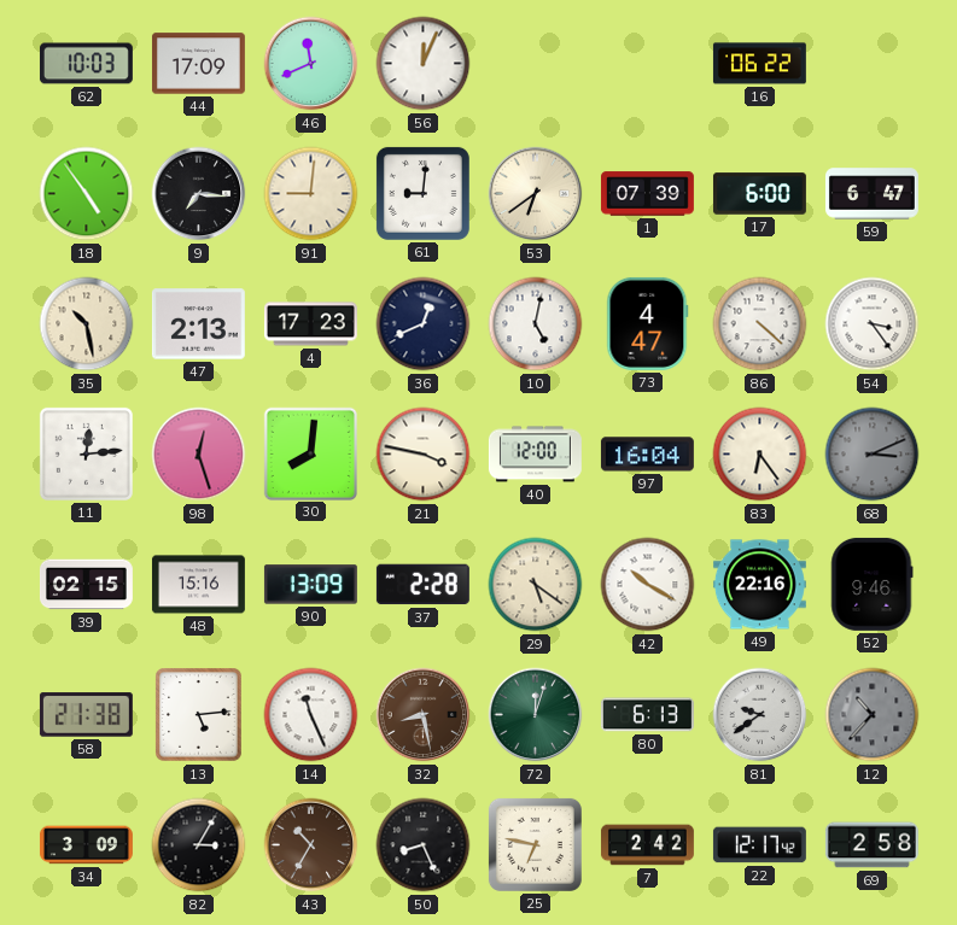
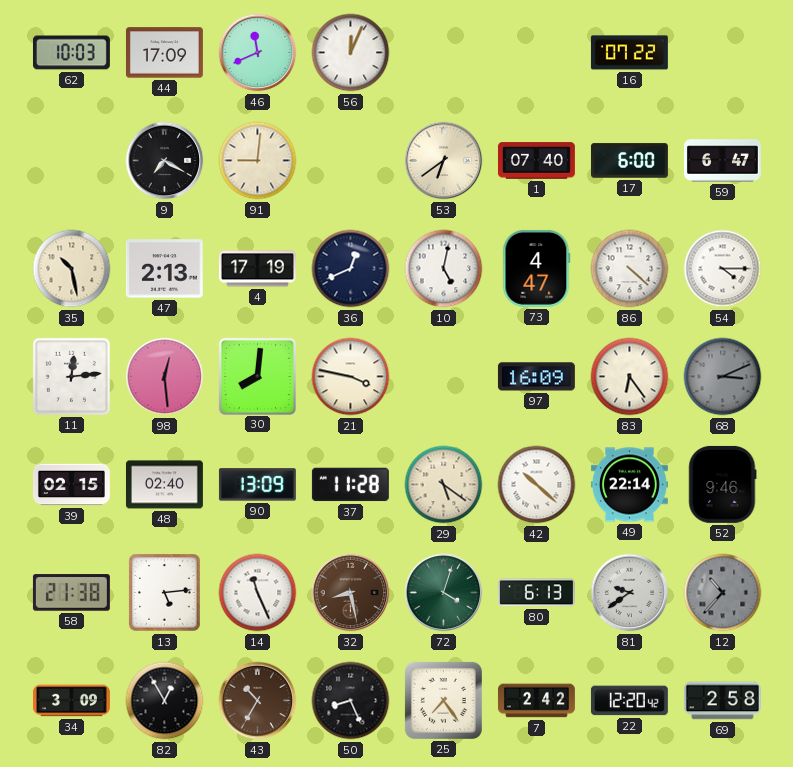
16: 06:22 -> 07:22 (629, 53)
18: 4:54 -> none (87, 194)
9: 7:16 -> 7:20 (165, 161)
61: 9:01 -> none (422, 193)
1: 07:39 -> 07:40 (536, 161)
4: 17:23 -> 17:19 (257, 269)
54: 3:24 -> 4:15 (723, 269)
98: 12:27 -> 12:29 (165, 377)
40: 12:00 -> none (535, 455)
97: 16:04 -> 16:09 (536, 377)
48: 15:16 -> 02:40 (164, 485)
37: 2:28 -> 11:28 (350, 485)
42: 10:20 -> 10:22 (537, 485)
49: 22:16 -> 22:14 (629, 485)
72: 12:03 -> 4:03 (444, 593)
82: 3:05 -> 12:55 (165, 701)
25: 6:47 -> 7:24 (443, 700)
22: 12:17 -> 12:20 (629, 701)
